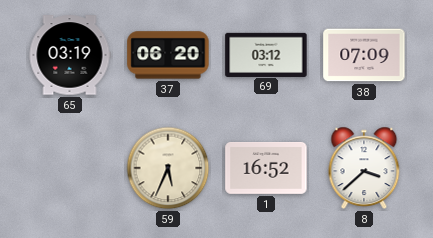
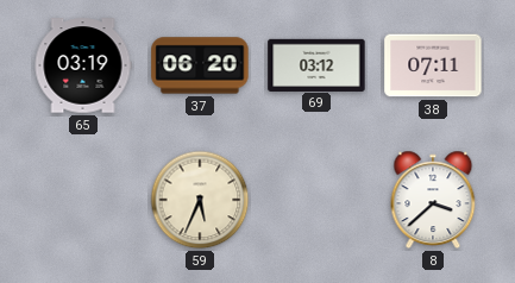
38: 07:09 -> 07:11 (433, 65)
1: 16:52 -> none (266, 169)
